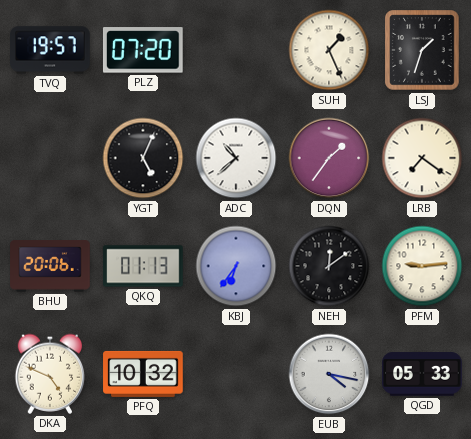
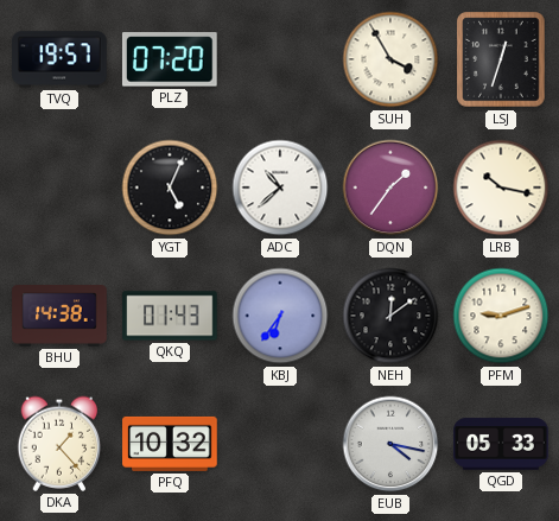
SUH: 1:26 -> 3:55 (390, 59)
LSJ: 1:33 -> 12:33 (501, 59)
LRB: 7:21 -> 10:17 (501, 188)
BHU: 20:06 -> 14:38 (59, 316)
QKQ: 01:13 -> 01:43 (170, 316)
PFM: 9:14 -> 9:12 (501, 316)
DKA: 4:49 -> 1:23 (59, 444)
